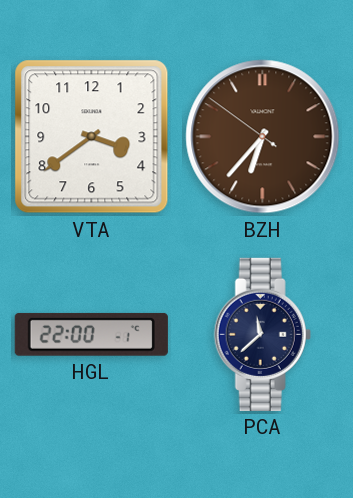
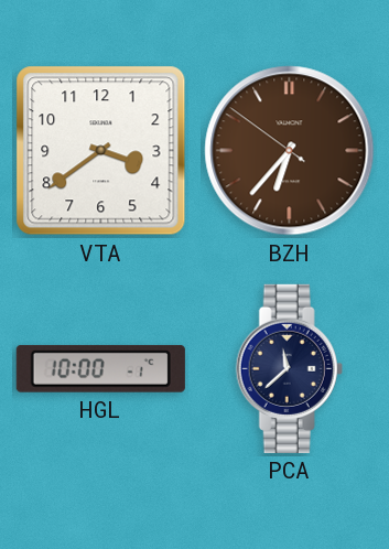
HGL: 22:00 -> 10:00 (100, 368)
